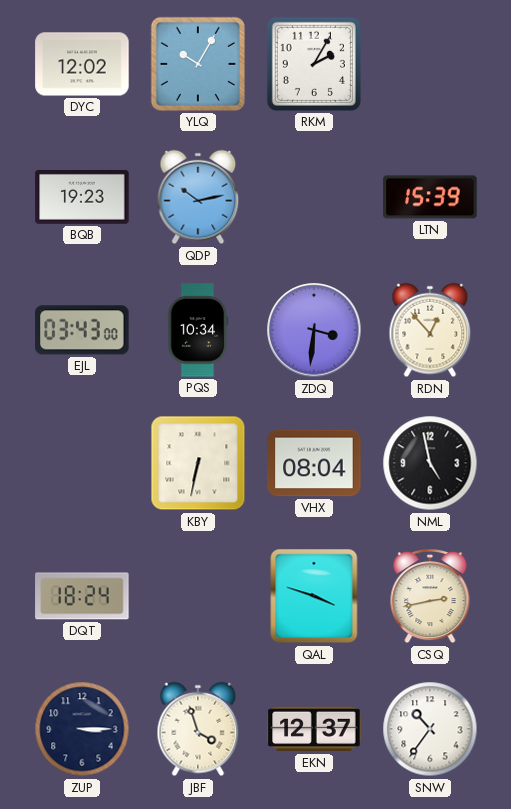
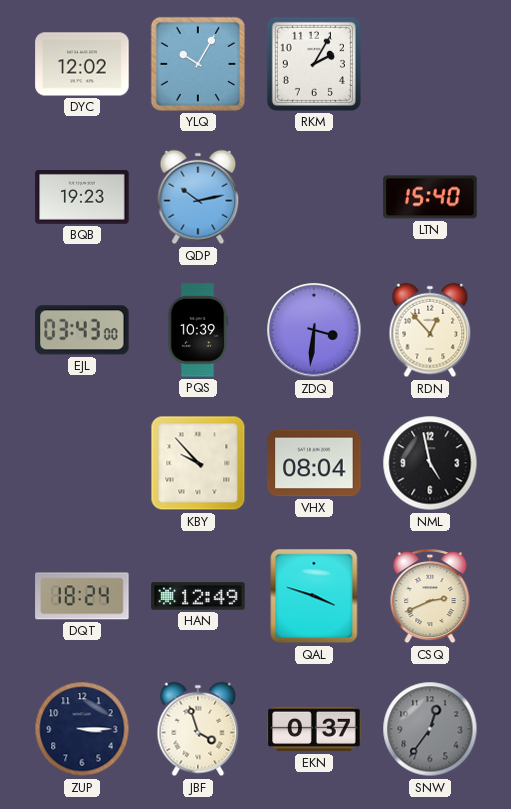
LTN: 15:39 -> 15:40 (430, 197)
PQS: 10:34 -> 10:39 (198, 330)
KBY: 6:32 -> 9:53 (198, 463)
HAN: none -> 12:49 (198, 596)
CSQ: 2:43 -> 2:41 (430, 596)
EKN: 12:37 -> 0:37 (314, 729)
SNW: 10:36 -> 12:36 (430, 729)
SNW dial: white -> grey (430, 729)
